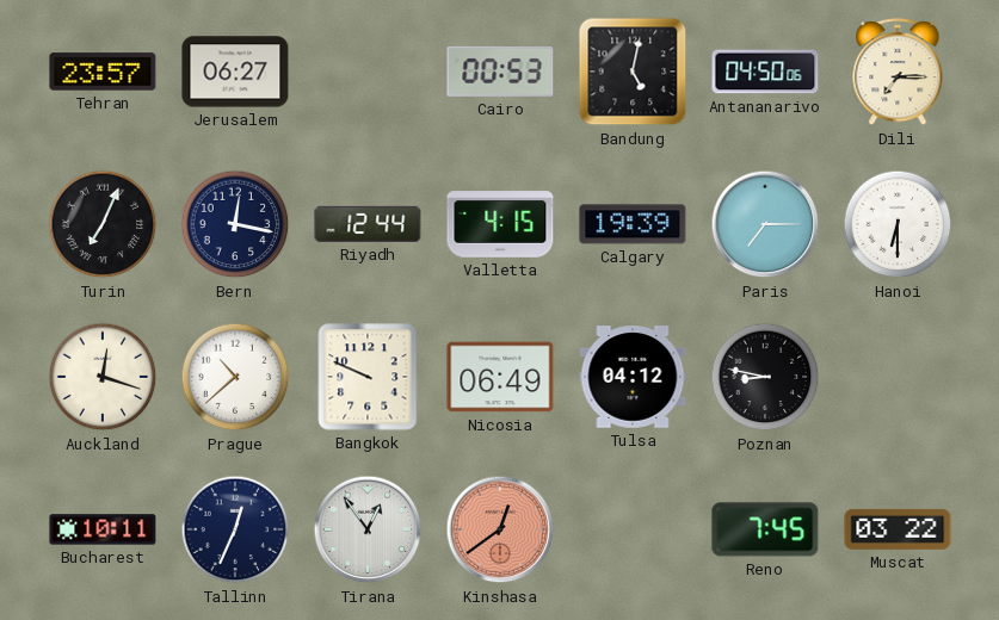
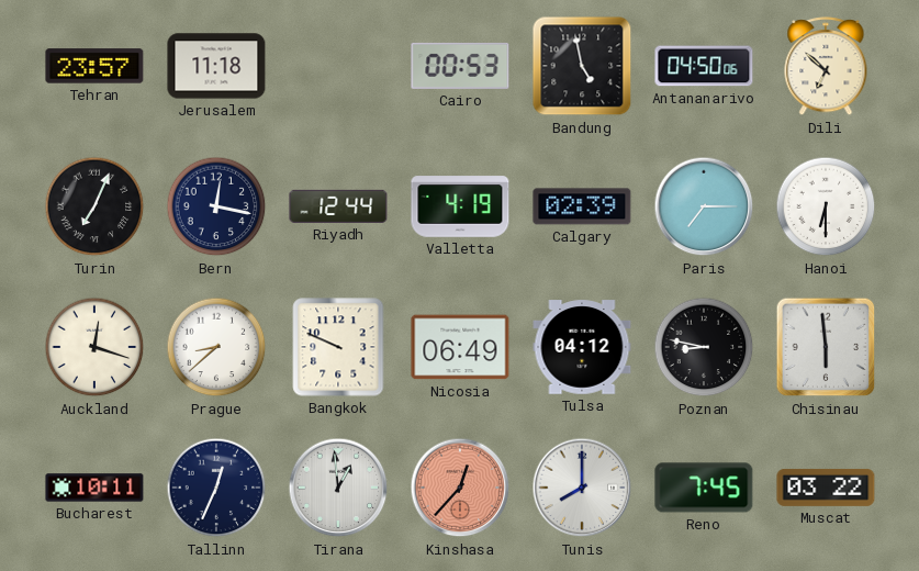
Jerusalem: 06:27 -> 11:18 (216, 66)
Bandung: 5:02 -> 4:58 (582, 66)
Dili: 7:15 -> 6:52 (826, 67)
Valletta: 4:15 -> 4:19 (460, 206)
Calgary: 19:39 -> 02:39 (582, 206)
Prague: 10:38 -> 8:38 (216, 347)
Chisinau: none -> 5:59 (826, 347)
Tirana: 12:54 -> 12:59 (338, 488)
Kinshasa: 12:39 -> 12:37 (460, 488)
Tunis: none -> 8:00 (582, 488)
